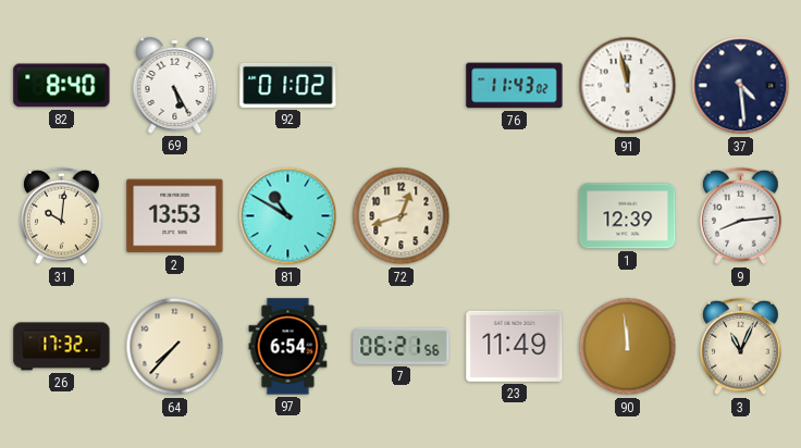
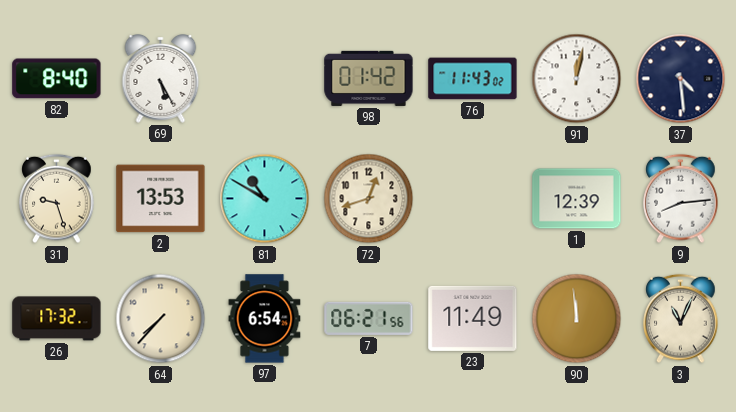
92: 01:02 -> none (288, 85)
98: none -> 01:42 (369, 78)
91: 11:58 -> 12:02 (577, 79)
31: 10:01 -> 9:27 (57, 199)
